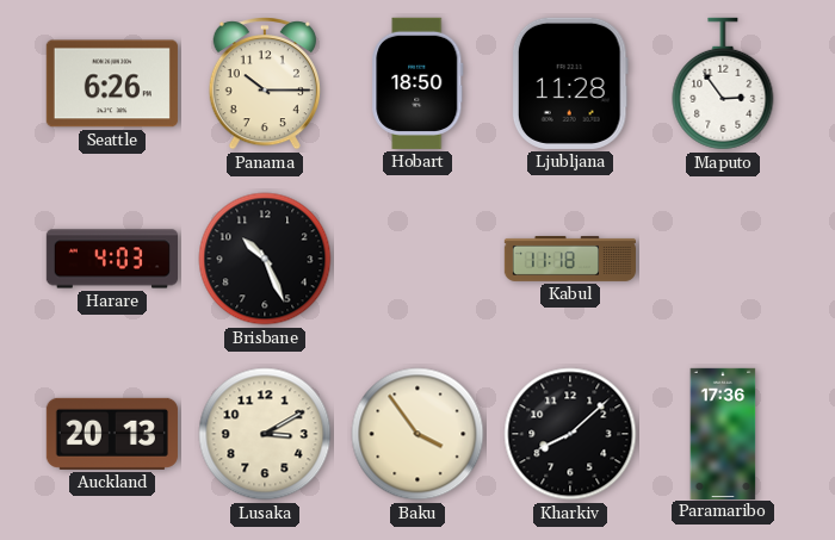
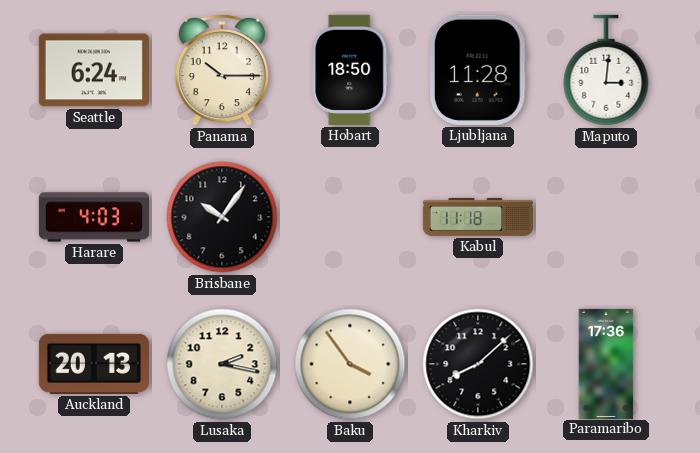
Seattle: 6:26 -> 6:24 (94, 70)
Maputo: 2:54 -> 3:01 (606, 70)
Brisbane: 10:26 -> 10:06 (222, 217)
Lusaka: 3:10 -> 2:17 (222, 364)
